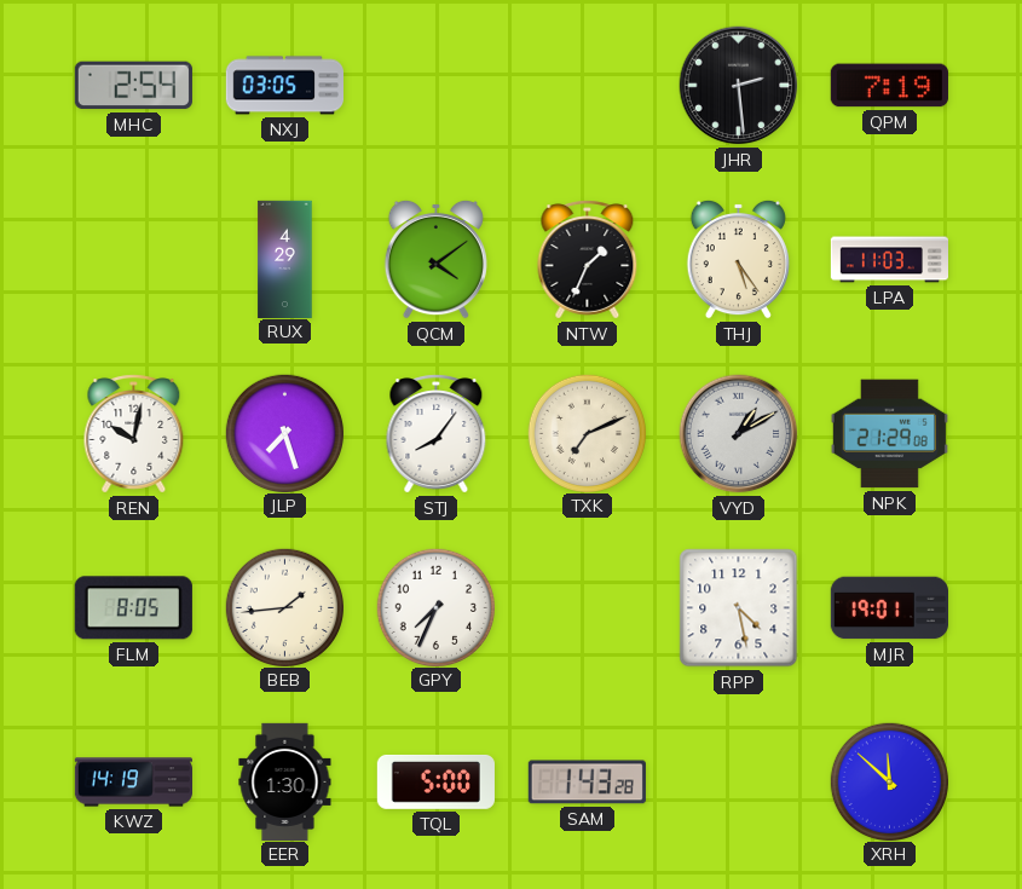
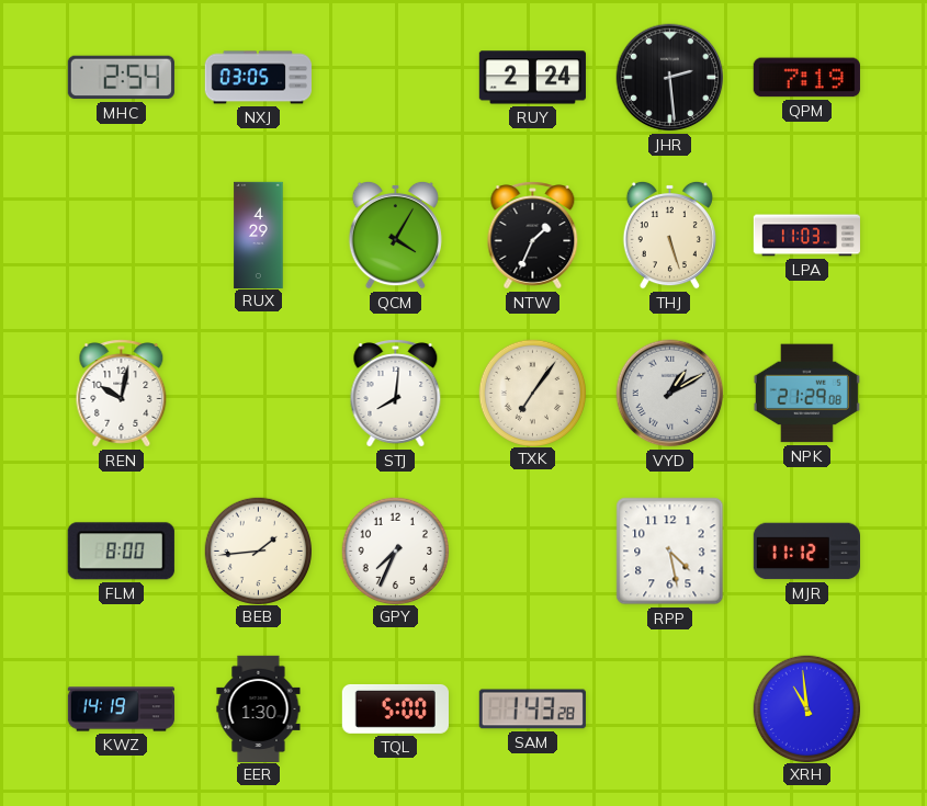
RUY: none -> 2:24 (532, 78)
QCM: 4:09 -> 4:05 (395, 235)
THJ: 5:24 -> 5:27 (669, 235)
JLP: 7:27 -> none (284, 433)
STJ: 8:06 -> 8:01 (396, 394)
TXK: 7:11 -> 7:06 (532, 393)
FLM: 8:05 -> 8:00 (121, 552)
MJR: 19:01 -> 11:12 (806, 552)
XRH: 11:52 -> 10:59 (806, 708)
